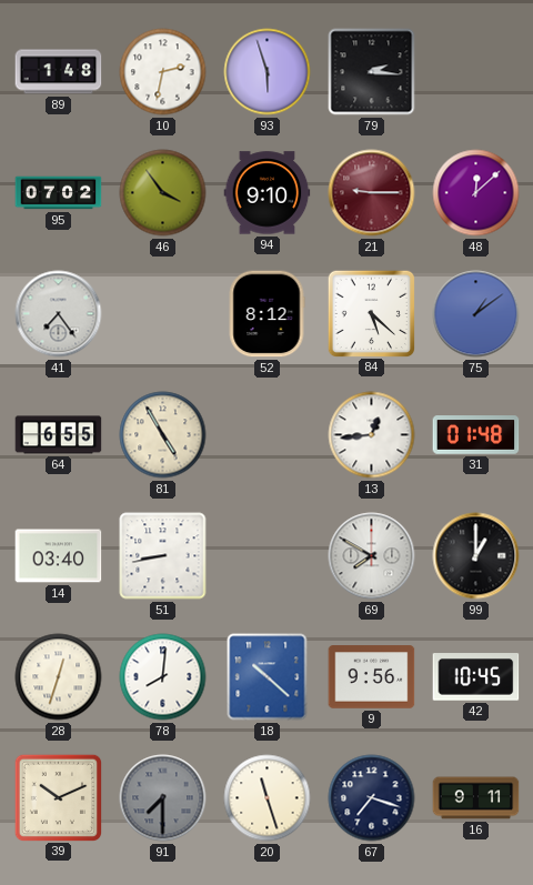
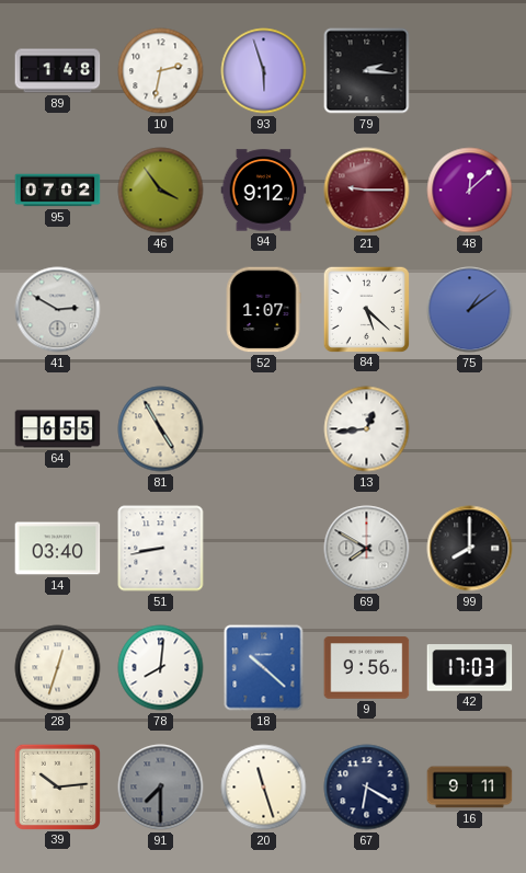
94: 9:10 -> 9:12 (264, 191)
41: 7:24 -> 2:50 (58, 310)
52: 8:12 -> 1:07 (263, 310)
31: 01:48 -> none (476, 435)
99: 1:00 -> 8:00 (470, 549)
42: 10:45 -> 17:03 (470, 668)
39: 10:11 -> 10:14 (57, 786)
67: 7:18 -> 6:20 (367, 788)
